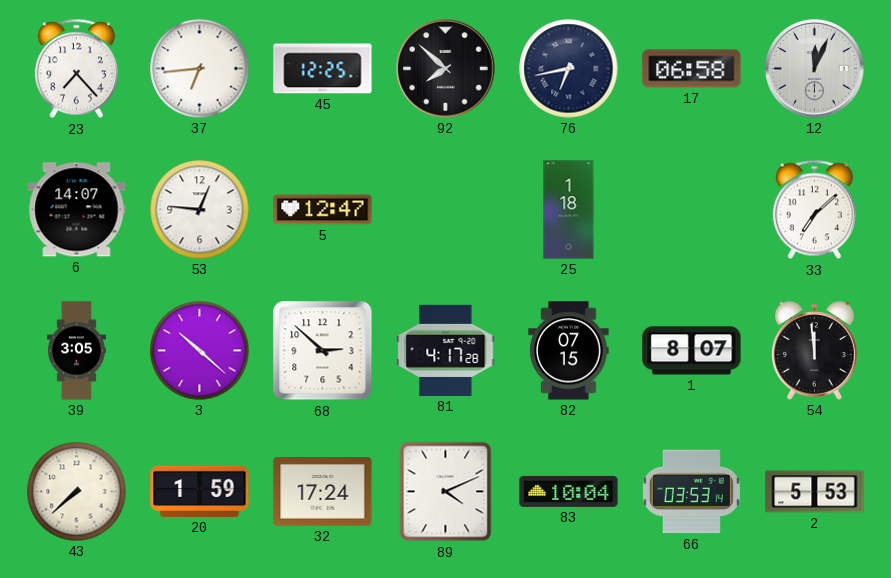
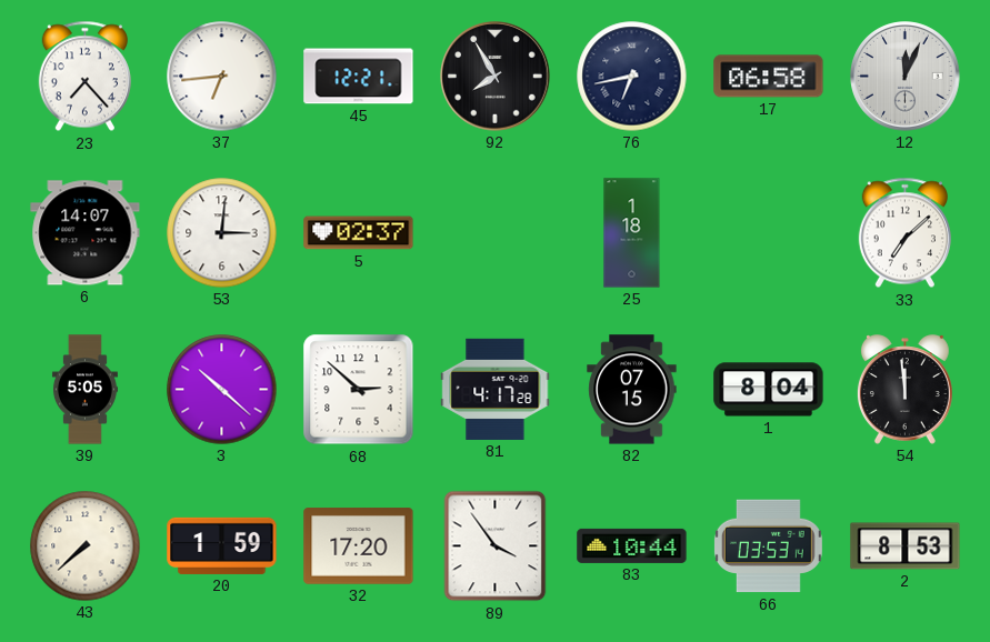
45: 12:25 -> 12:21 (359, 77)
92: 7:52 -> 7:55 (496, 77)
53: 12:46 -> 3:01 (222, 233)
5: 12:47 -> 02:37 (359, 233)
39: 3:05 -> 5:05 (84, 390)
1: 8:07 -> 8:04 (769, 390)
32: 17:24 -> 17:20 (359, 546)
89: 4:11 -> 3:54 (496, 546)
83: 10:04 -> 10:44 (632, 545)
2: 5:53 -> 8:53 (906, 546)
